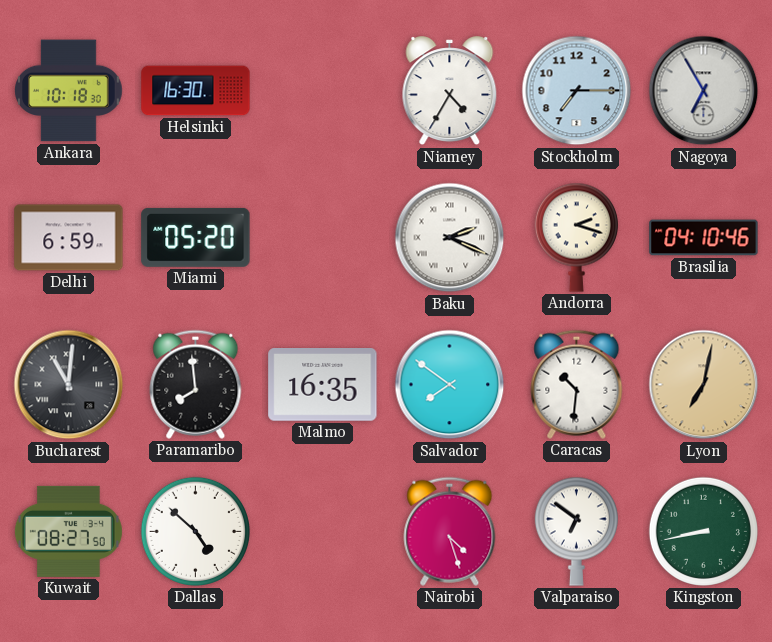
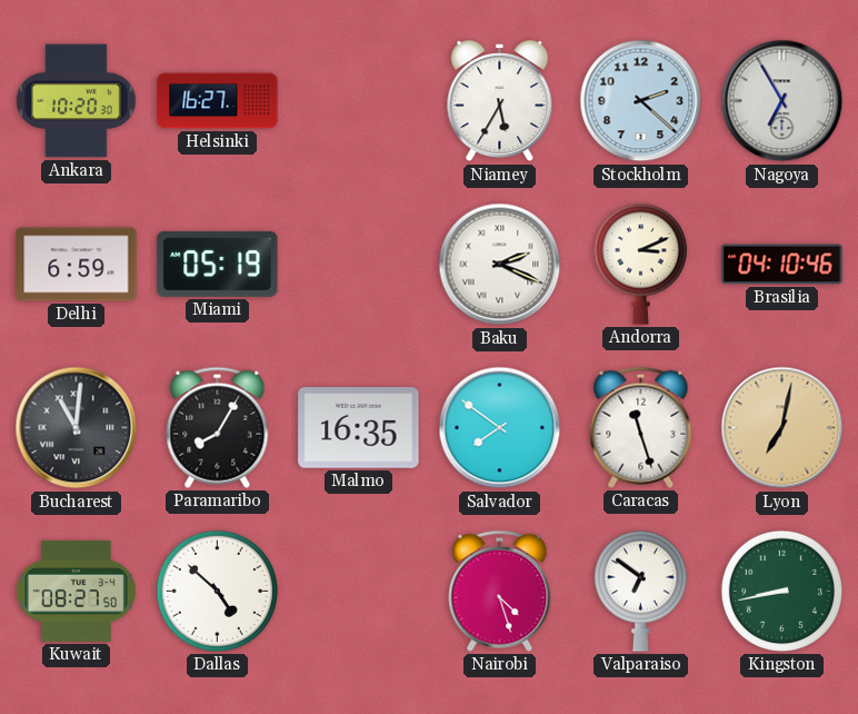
Ankara: 10:18 -> 10:20 (77, 101)
Helsinki: 16:30 -> 16:27 (218, 101)
Niamey: 4:35 -> 5:35 (500, 101)
Stockholm: 7:15 -> 2:22 (641, 101)
Miami: 05:20 -> 05:19 (218, 264)
Andorra: 2:18 -> 3:11 (640, 264)
Paramaribo: 7:59 -> 8:05 (218, 427)
Caracas: 10:31 -> 11:27 (641, 427)
